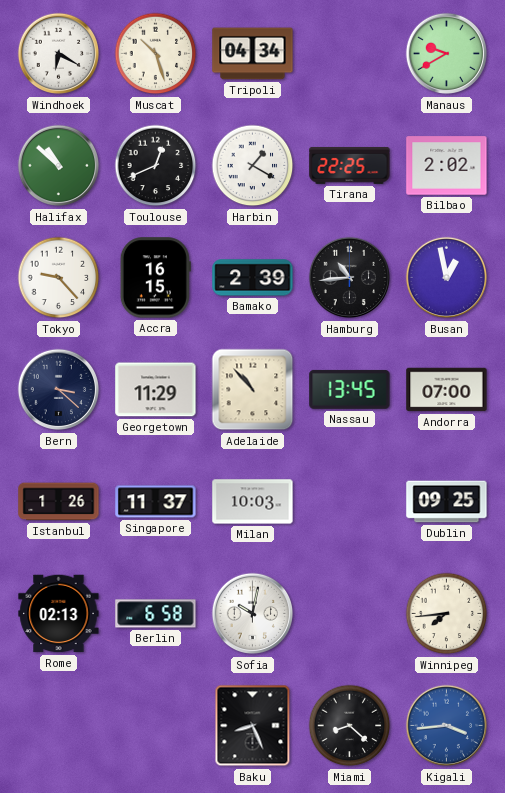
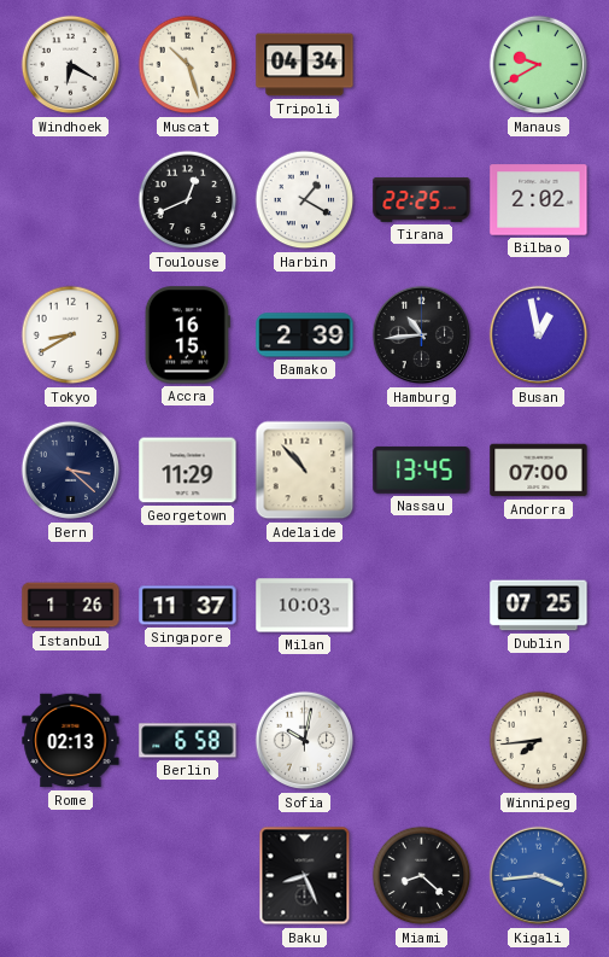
Halifax: 10:52 -> none (59, 166)
Tokyo: 9:23 -> 8:40 (71, 335)
Dublin: 09:25 -> 07:25 (539, 606)
